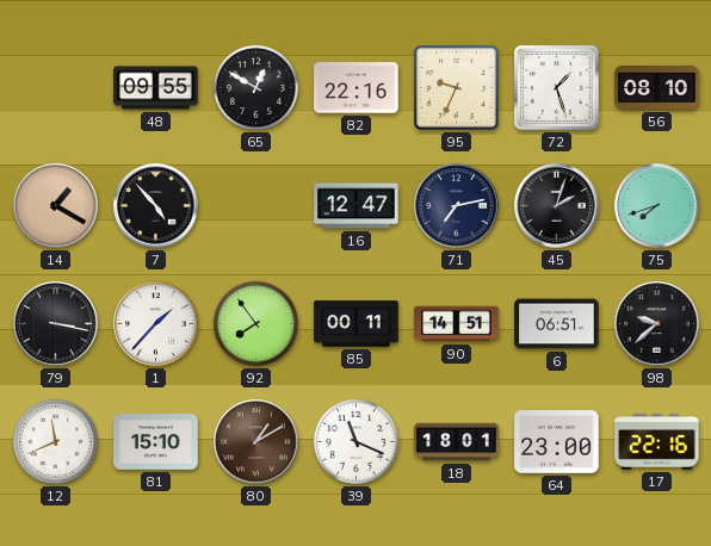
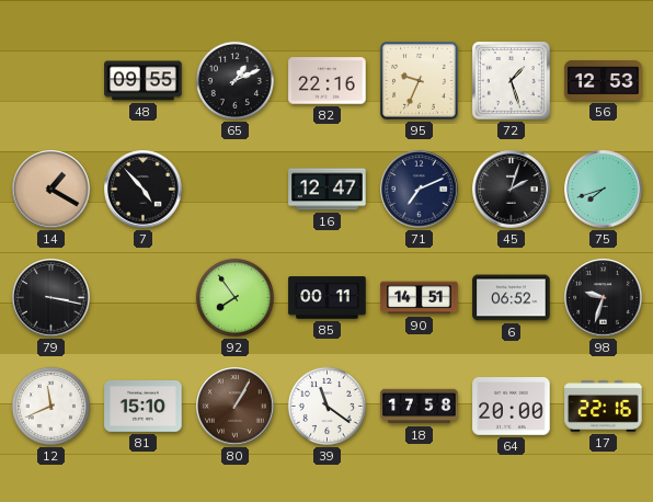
65: 12:50 -> 1:11 (234, 80)
56: 08:10 -> 12:53 (604, 81)
71: 7:13 -> 7:11 (420, 190)
1: 1:37 -> none (156, 324)
6: 06:51 -> 06:52 (512, 298)
98: 9:38 -> 9:33 (604, 298)
80: 1:10 -> 1:05 (236, 407)
39: 11:19 -> 11:21 (326, 406)
18: 18:01 -> 17:58 (420, 407)
64: 23:00 -> 20:00 (512, 407)
